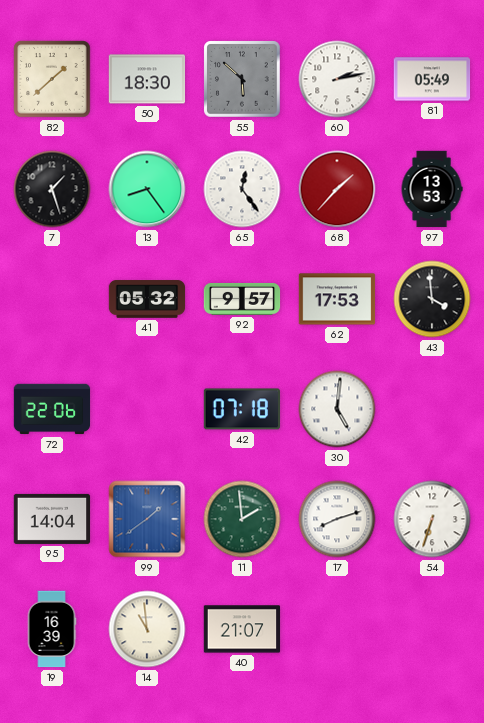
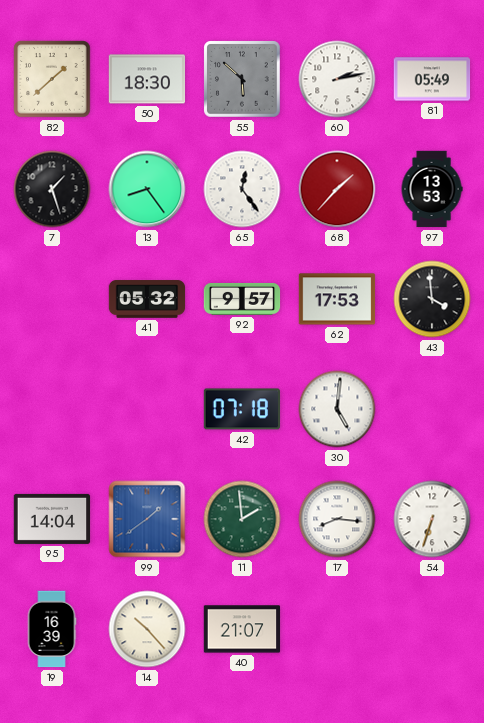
72: 22:06 -> none (52, 409)
17: 8:12 -> 8:16 (337, 519)
14: 10:59 -> 10:23 (147, 629)
